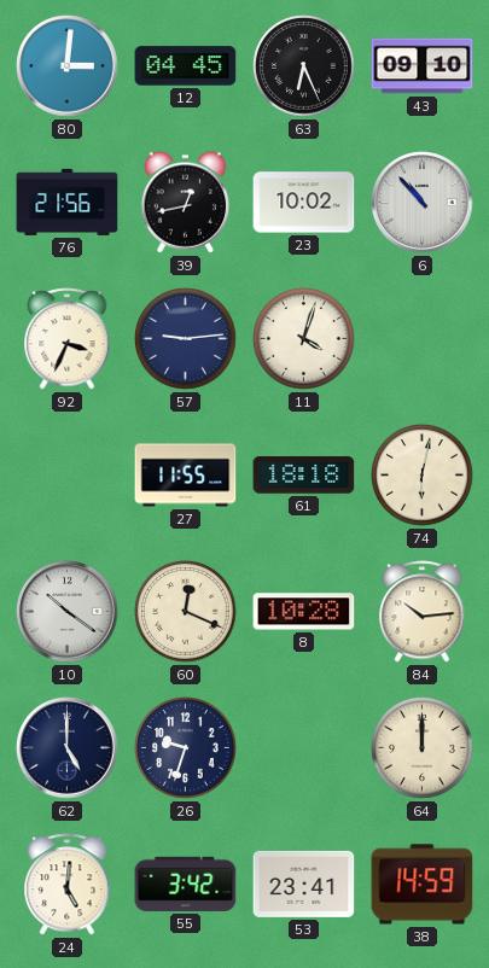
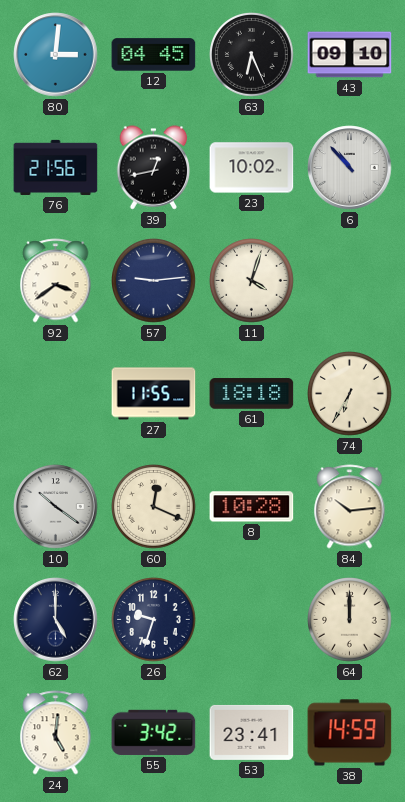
92: 3:34 -> 3:39 (56, 281)
74: 6:02 -> 6:35 (350, 394)
